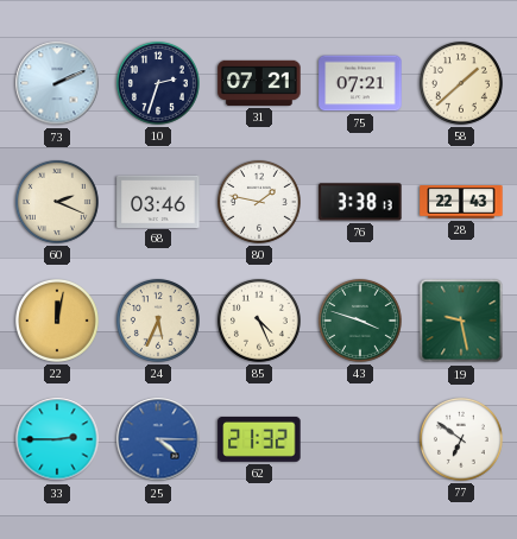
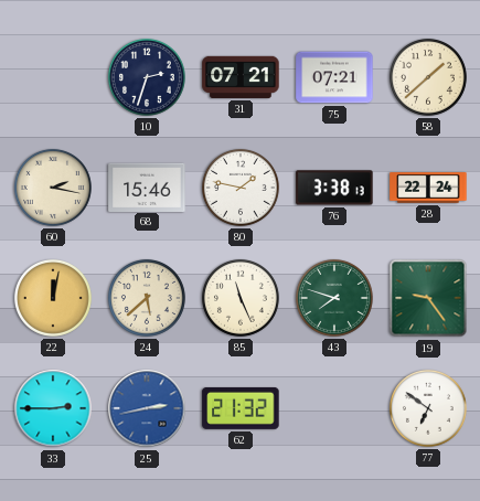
73: 2:11 -> none (57, 83)
60: 2:19 -> 2:17 (53, 188)
68: 03:46 -> 15:46 (147, 186)
28: 22:43 -> 22:24 (428, 188)
24: 5:34 -> 5:38 (147, 298)
85: 4:26 -> 11:26 (241, 298)
43: 3:48 -> 7:48 (334, 298)
19: 9:28 -> 9:24 (428, 298)
25: 4:15 -> 2:43 (147, 408)
